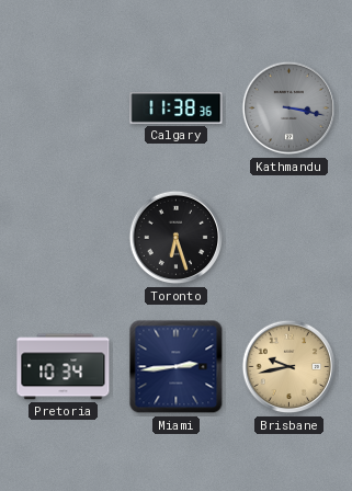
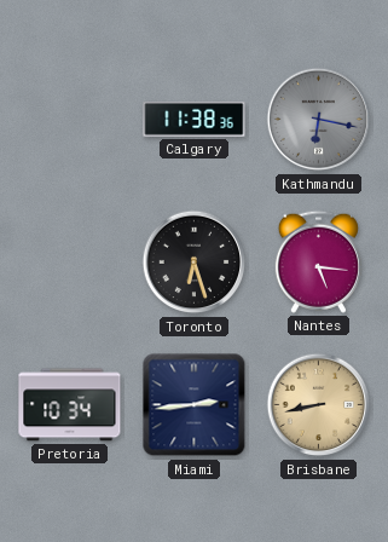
Kathmandu: 3:17 -> 6:17 (319, 120)
Nantes: none -> 5:16 (318, 261)
Brisbane: 9:43 -> 8:43 (319, 405)
